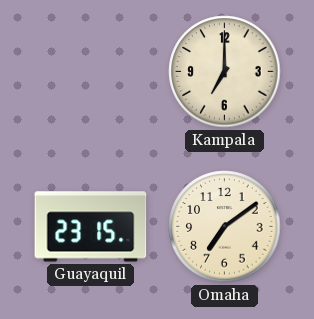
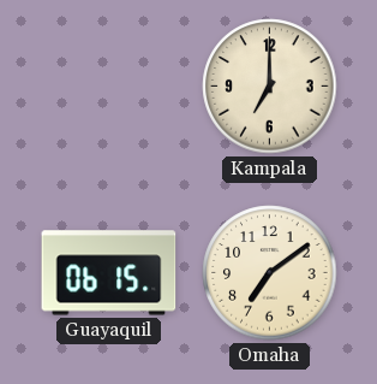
Guayaquil: 23:15 -> 06:15 (109, 273)
